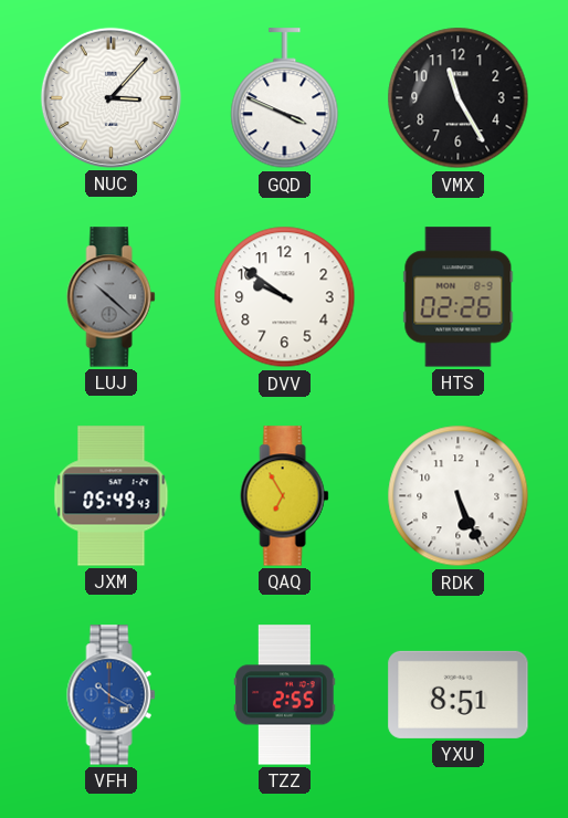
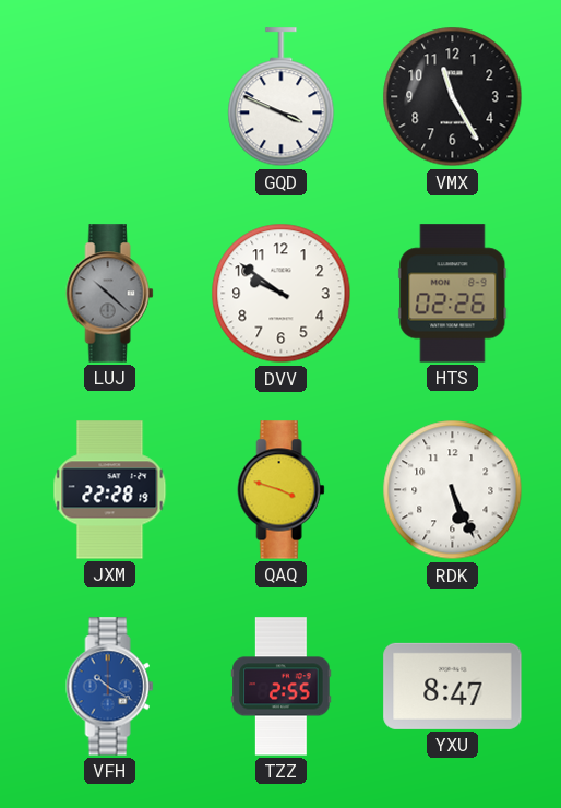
NUC: 3:07 -> none (111, 97)
JXM: 05:49 -> 22:28 (110, 490)
QAQ: 6:55 -> 3:48 (282, 490)
YXU: 8:51 -> 8:47 (453, 686)
